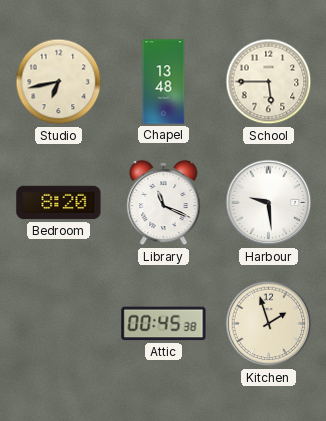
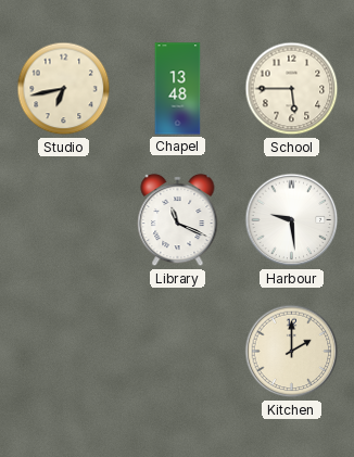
Bedroom: 8:20 -> none (59, 203)
Attic: 00:45 -> none (164, 324)
Kitchen: 1:57 -> 2:00 (292, 352)
